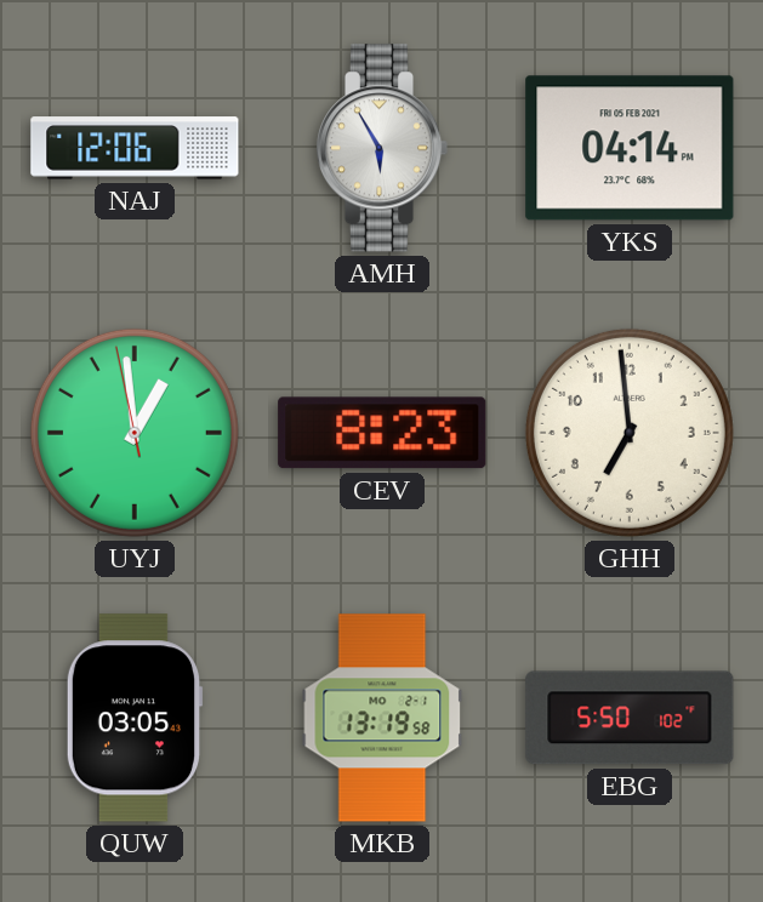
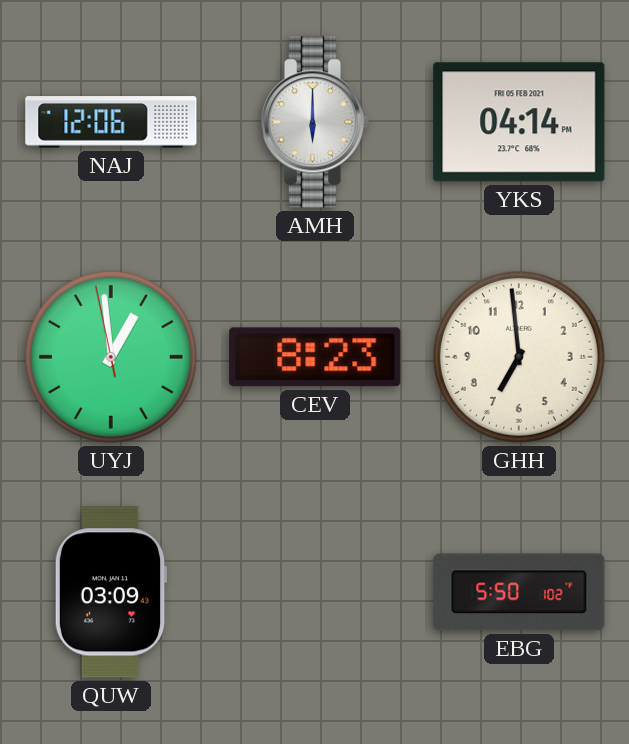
AMH: 5:55 -> 6:00 (315, 122)
QUW: 03:05 -> 03:09 (111, 592)
MKB: 13:19 -> none (382, 718)
